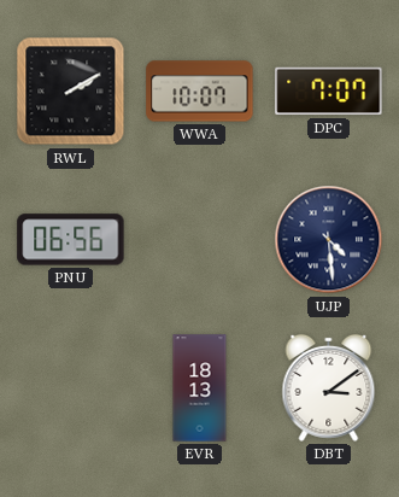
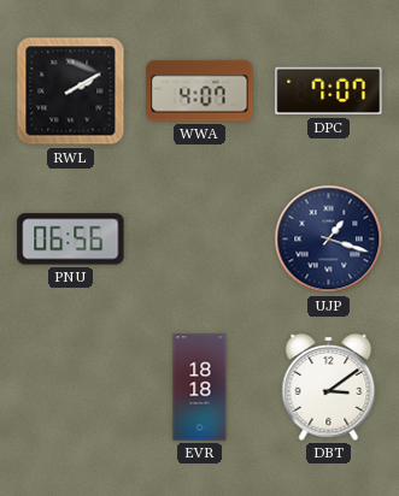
WWA: 10:07 -> 4:07 (200, 91)
UJP: 4:29 -> 1:18 (329, 240)
EVR: 18:13 -> 18:18 (200, 388)
